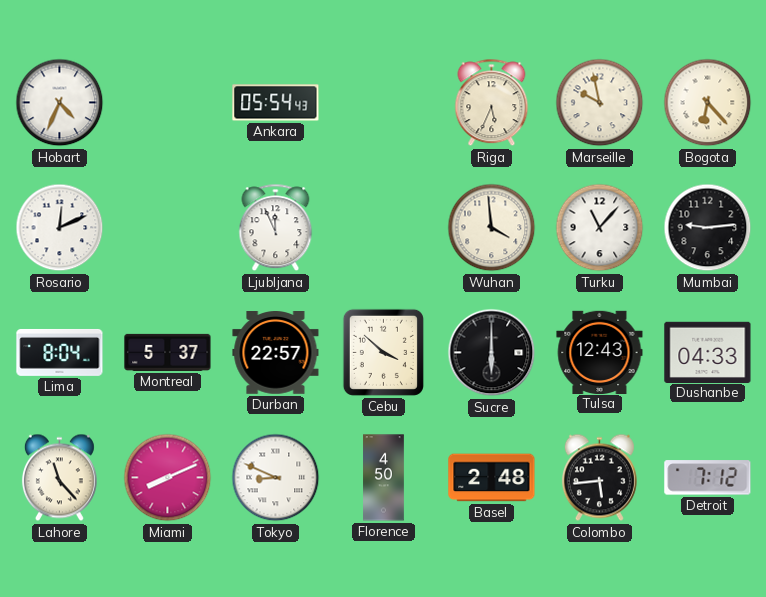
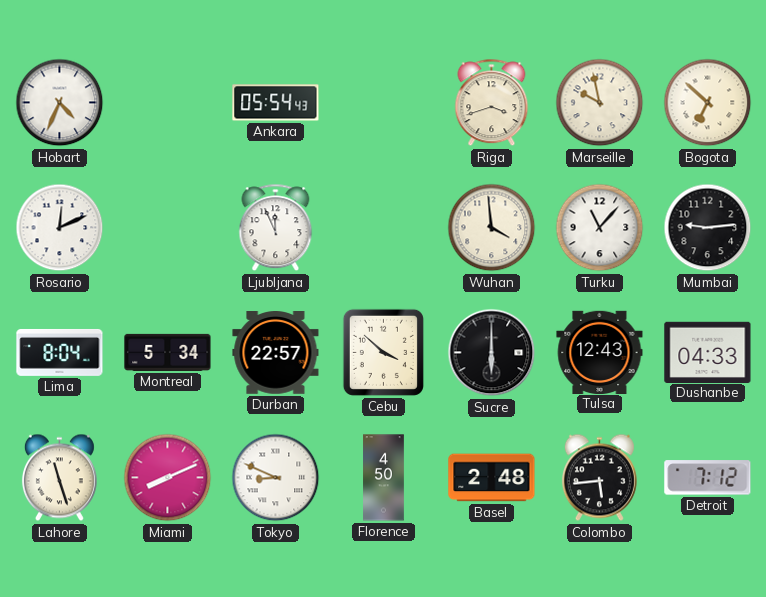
Riga: 5:34 -> 3:42 (492, 103)
Bogota: 6:23 -> 6:52 (708, 103)
Montreal: 5:37 -> 5:34 (168, 352)
Lahore: 11:23 -> 11:27 (59, 478)
